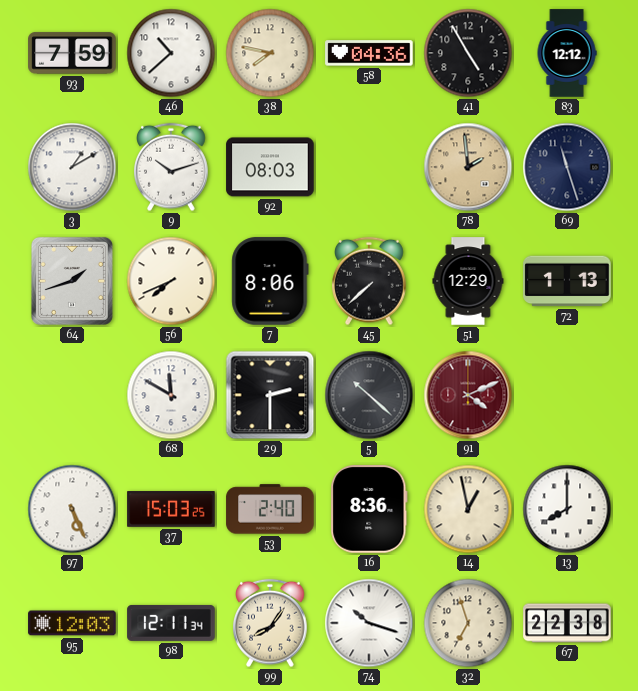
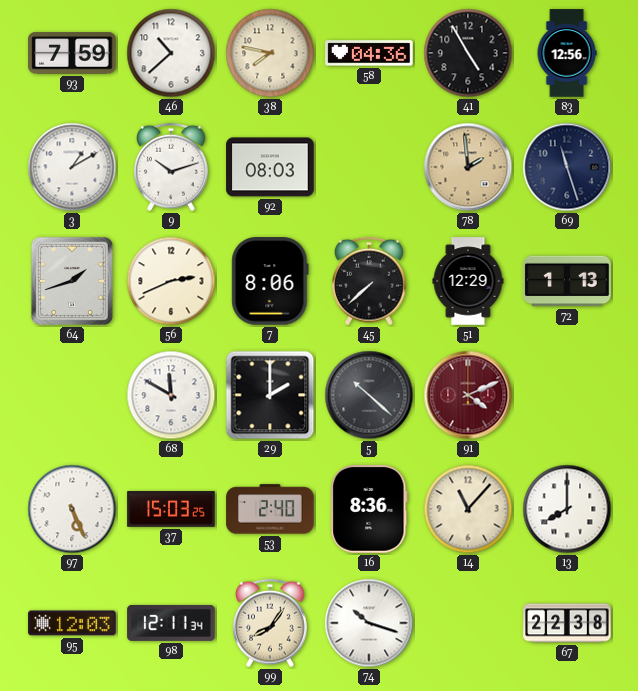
83: 12:12 -> 12:56 (567, 53)
56: 7:41 -> 2:41 (171, 281)
29: 2:30 -> 2:00 (270, 395)
14: 12:58 -> 11:07 (468, 509)
32: 6:57 -> none (468, 623)
